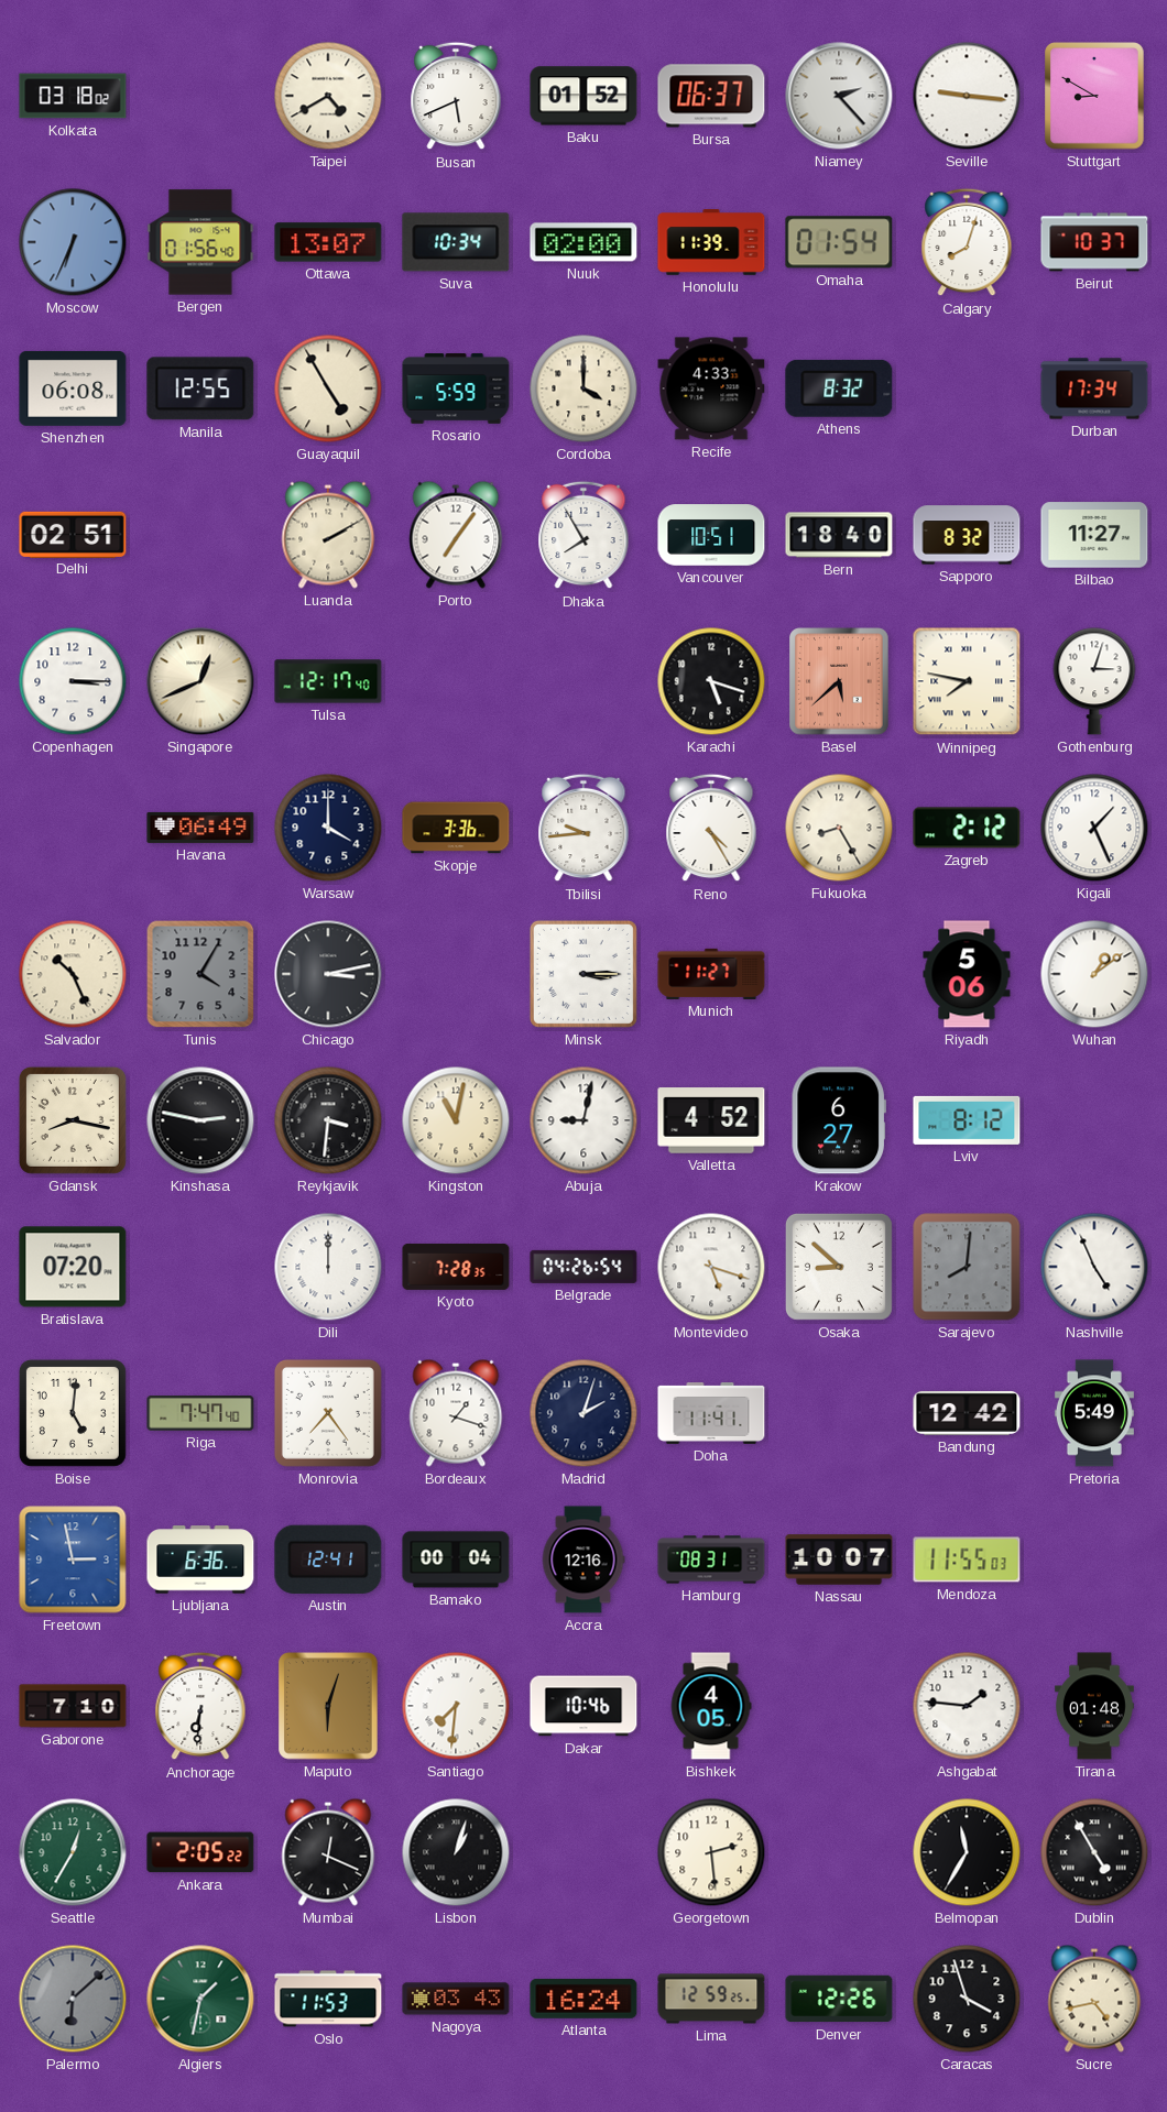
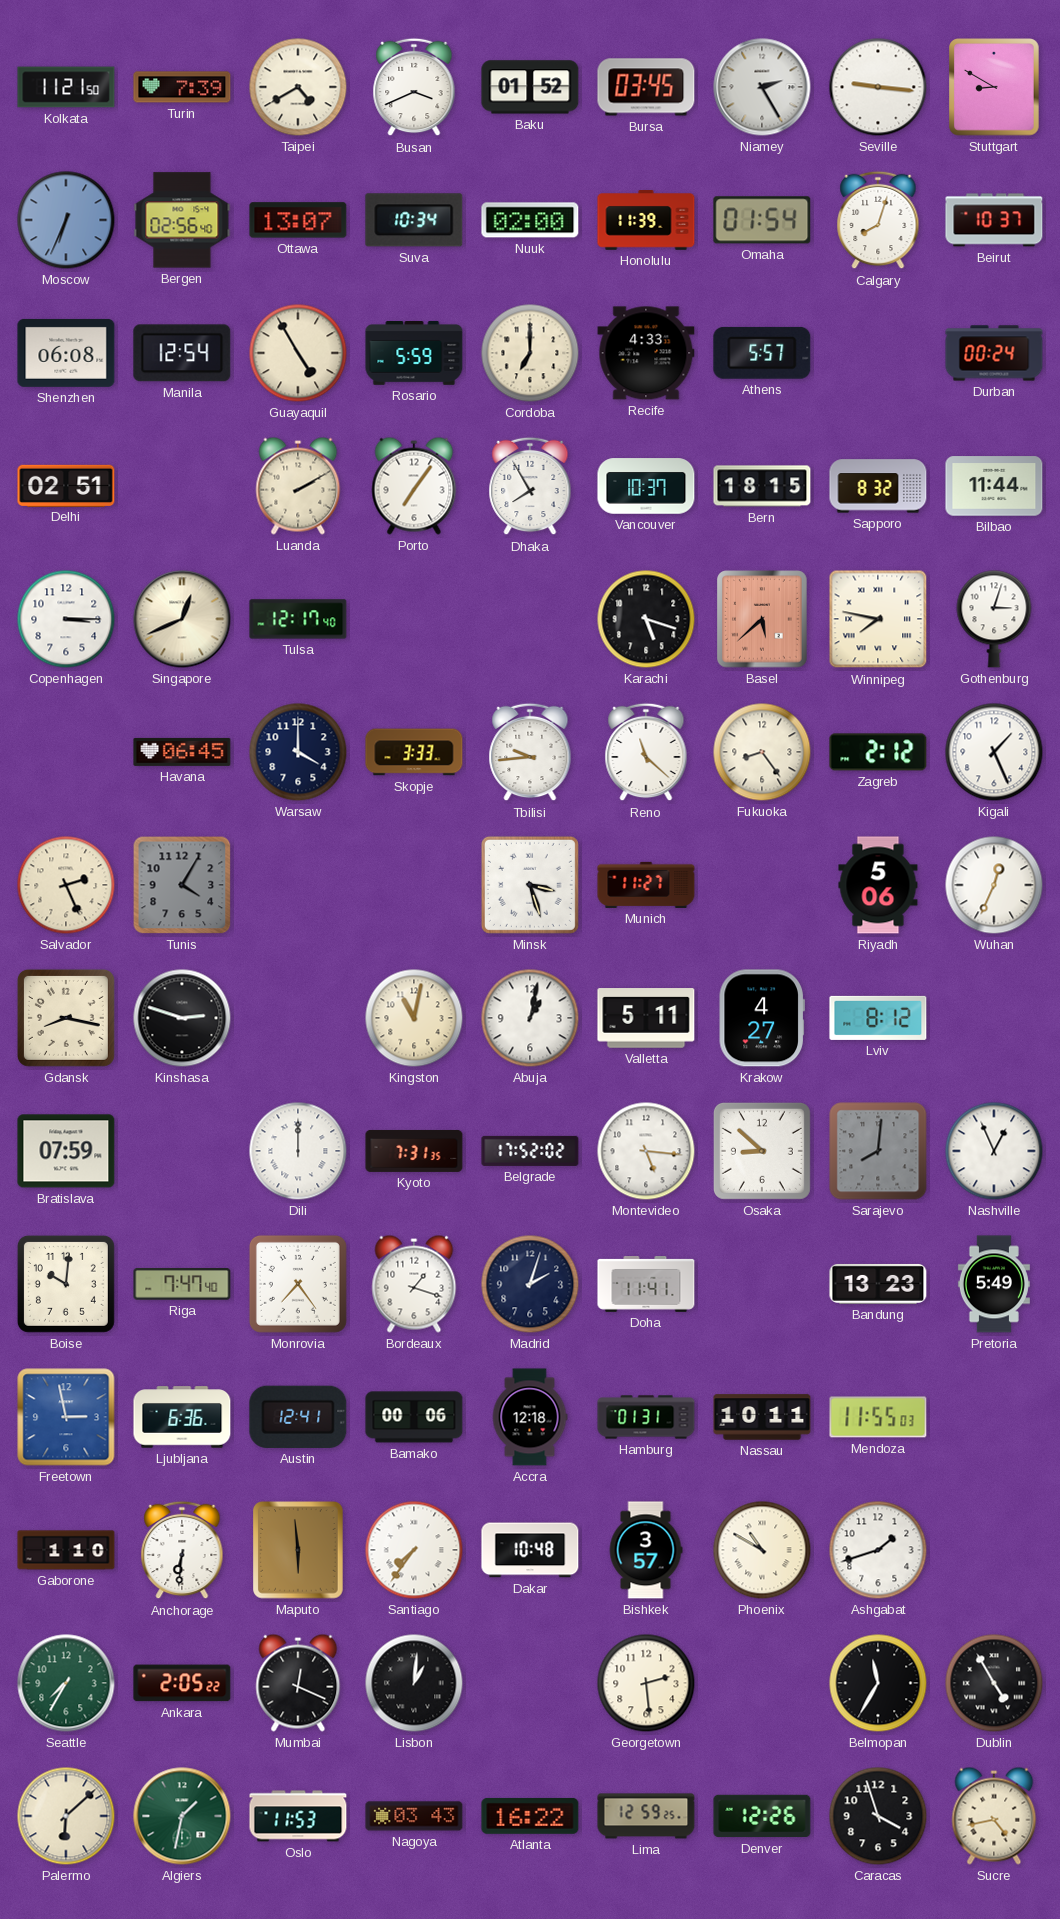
Kolkata: 03:18 -> 11:21 (66, 87)
Turin: none -> 7:39 (182, 87)
Busan: 5:41 -> 3:41 (414, 87)
Bursa: 06:37 -> 03:45 (646, 87)
Niamey: 2:23 -> 2:25 (762, 87)
Bergen: 01:56 -> 02:56 (182, 220)
Manila: 12:55 -> 12:54 (182, 353)
Cordoba: 4:00 -> 7:00 (530, 353)
Athens: 8:32 -> 5:57 (762, 353)
Durban: 17:34 -> 00:24 (994, 353)
Vancouver: 10:51 -> 10:37 (646, 486)
Bern: 18:40 -> 18:15 (762, 486)
Bilbao: 11:27 -> 11:44 (994, 486)
Havana: 06:49 -> 06:45 (182, 752)
Skopje: 3:36 -> 3:33 (414, 752)
Reno: 4:25 -> 11:22 (646, 752)
Fukuoka: 8:25 -> 8:24 (762, 752)
Salvador: 10:26 -> 2:26 (66, 885)
Chicago: 3:13 -> none (328, 974)
Minsk: 3:15 -> 3:27 (530, 885)
Wuhan: 1:09 -> 12:34 (994, 885)
Kinshasa: 2:47 -> 2:48 (182, 1018)
Reykjavik: 3:31 -> none (328, 1120)
Abuja: 9:02 -> 1:02 (530, 1018)
Valletta: 4:52 -> 5:11 (646, 1018)
Krakow: 6:27 -> 4:27 (762, 1018)
Bratislava: 07:20 -> 07:59 (66, 1151)
Kyoto: 7:28 -> 7:31 (414, 1151)
Belgrade: 04:26 -> 17:52 (530, 1151)
Montevideo: 5:18 -> 5:16 (646, 1151)
Nashville: 4:56 -> 12:56 (994, 1151)
Boise: 5:01 -> 10:01 (66, 1284)
Bandung: 12:42 -> 13:23 (878, 1284)
Bamako: 00:04 -> 00:06 (414, 1417)
Accra: 12:16 -> 12:18 (530, 1417)
Hamburg: 08:31 -> 01:31 (646, 1417)
Nassau: 10:07 -> 10:11 (762, 1417)
Gaborone: 7:10 -> 1:10 (66, 1550)
Maputo: 6:03 -> 5:59 (298, 1550)
Santiago: 7:31 -> 7:36 (414, 1550)
Dakar: 10:46 -> 10:48 (530, 1550)
Bishkek: 4:05 -> 3:57 (646, 1550)
Phoenix: none -> 10:50 (762, 1550)
Ashgabat: 1:46 -> 1:42 (878, 1550)
Tirana: 01:48 -> none (1095, 1706)
Seattle: 12:35 -> 7:35 (66, 1683)
Lisbon: 1:03 -> 1:01 (414, 1683)
Palermo dial: grey -> cream (66, 1816)
Atlanta: 16:24 -> 16:22 (530, 1816)
